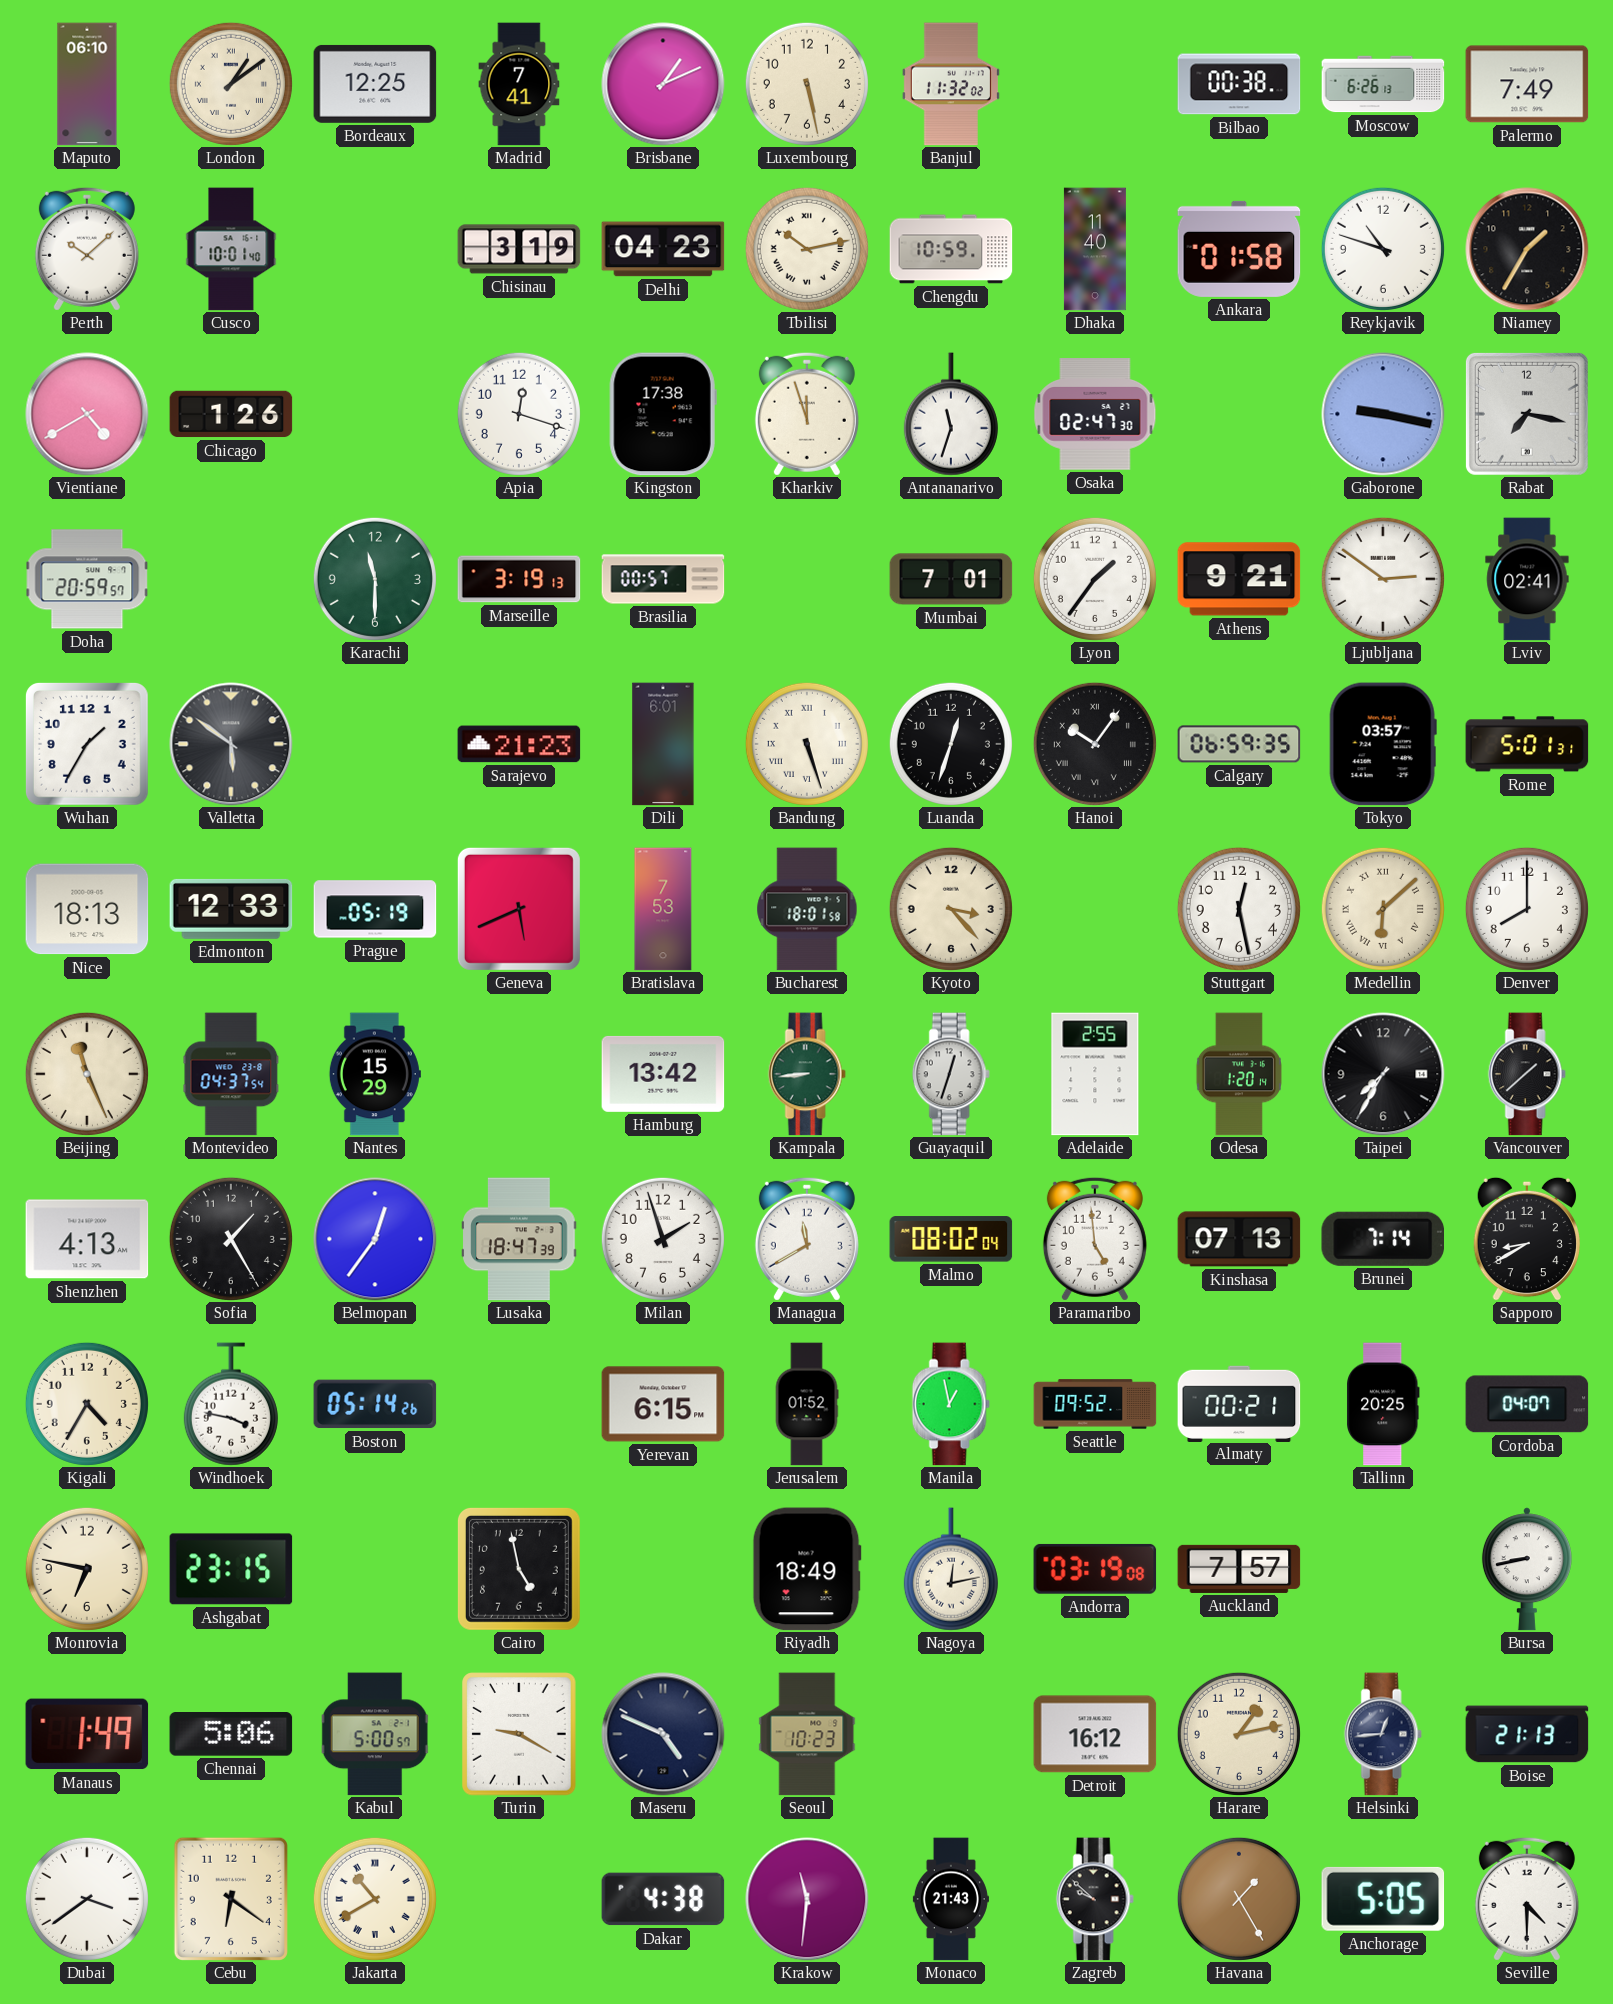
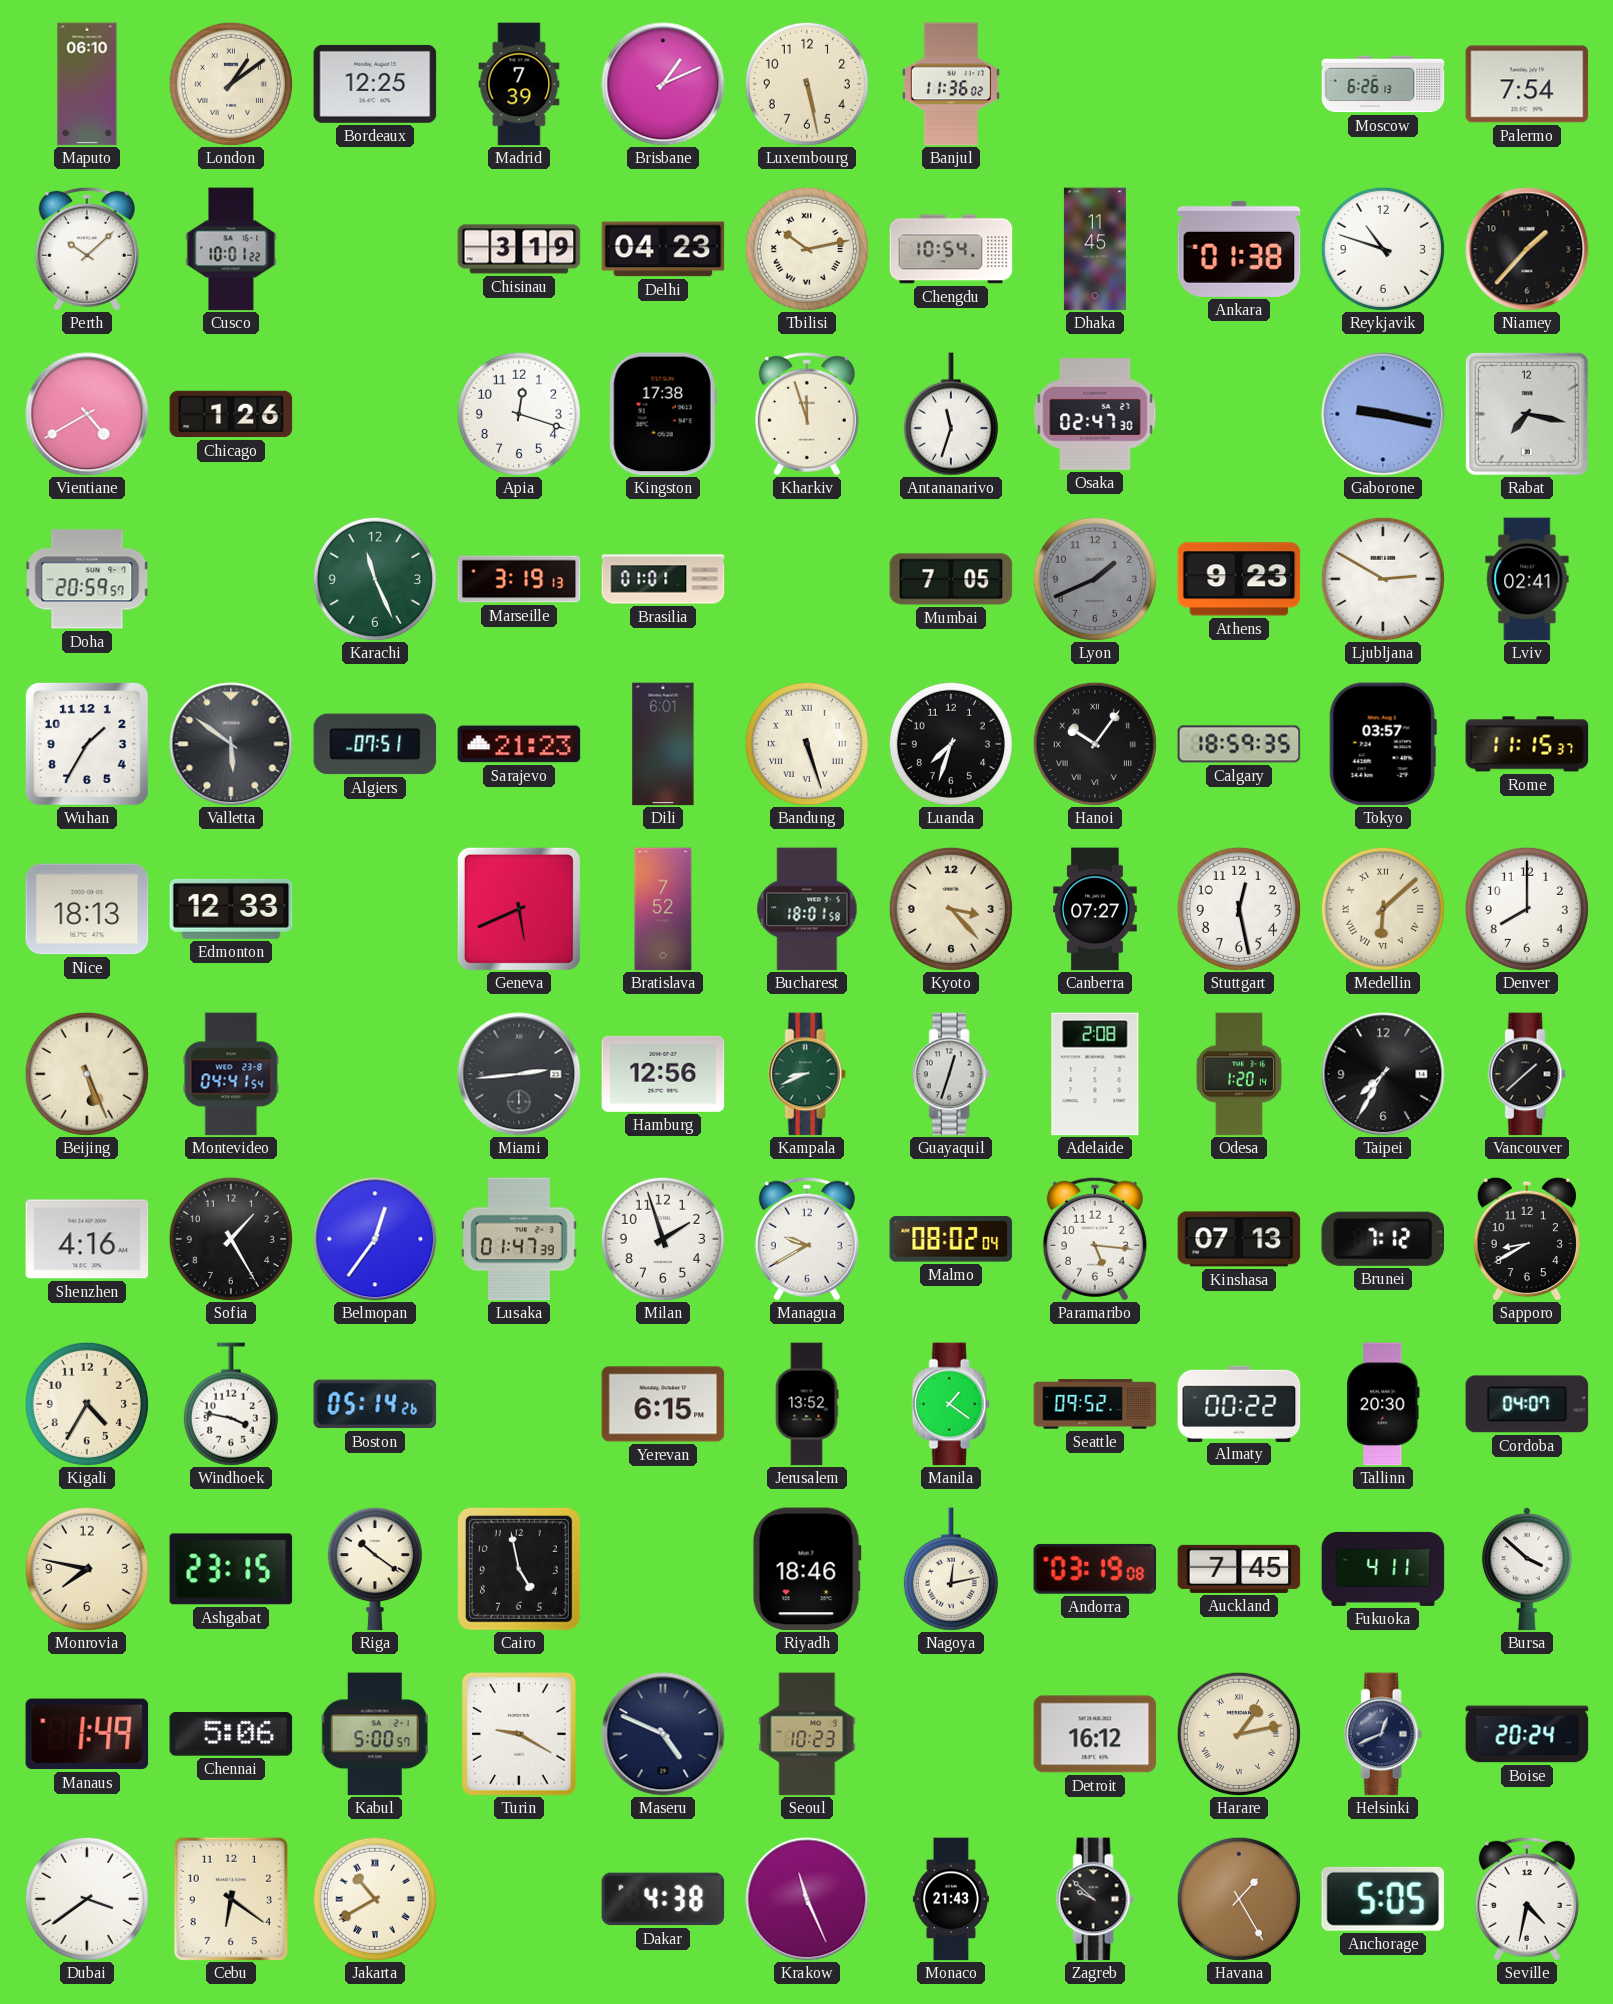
Madrid: 7:41 -> 7:39 (519, 84)
Banjul: 11:32 -> 11:36 (951, 84)
Bilbao: 00:38 -> none (1239, 84)
Palermo: 7:49 -> 7:54 (1527, 84)
Cusco: 10:01:40 -> 10:01:22 (231, 249)
Chengdu: 10:59 -> 10:54 (951, 249)
Dhaka: 11:40 -> 11:45 (1095, 249)
Ankara: 01:58 -> 01:38 (1239, 249)
Niamey: 1:35 -> 1:37 (1527, 249)
Karachi: 11:30 -> 11:26 (375, 579)
Brasilia: 00:57 -> 01:01 (663, 579)
Mumbai: 7:01 -> 7:05 (951, 579)
Lyon: 1:36 -> 1:41 (1095, 579)
Lyon dial: white -> grey (1095, 579)
Athens: 9:21 -> 9:23 (1239, 579)
Ljubljana: 2:51 -> 2:50 (1383, 579)
Algiers: none -> 07:51 (375, 744)
Luanda: 12:33 -> 7:33 (951, 744)
Calgary: 06:59 -> 18:59 (1239, 744)
Rome: 5:01 -> 11:15 (1527, 744)
Prague: 05:19 -> none (375, 909)
Bratislava: 7:53 -> 7:52 (663, 909)
Canberra: none -> 07:27 (1095, 909)
Beijing: 11:26 -> 5:26 (87, 1074)
Montevideo: 04:37 -> 04:41 (231, 1074)
Nantes: 15:29 -> none (375, 1074)
Miami: none -> 2:44 (519, 1074)
Hamburg: 13:42 -> 12:56 (663, 1074)
Kampala: 8:44 -> 8:41 (807, 1074)
Adelaide: 2:55 -> 2:08 (1095, 1074)
Shenzhen: 4:13 -> 4:16 (87, 1239)
Lusaka: 18:47 -> 01:47 (519, 1239)
Managua: 11:40 -> 9:40 (807, 1239)
Paramaribo: 4:59 -> 5:16 (1095, 1239)
Brunei: 7:14 -> 7:12 (1382, 1239)
Jerusalem: 01:52 -> 13:52 (807, 1404)
Manila: 12:58 -> 1:21 (951, 1404)
Almaty: 00:21 -> 00:22 (1239, 1403)
Tallinn: 20:25 -> 20:30 (1383, 1404)
Monrovia: 6:47 -> 7:47 (87, 1569)
Riga: none -> 10:21 (375, 1570)
Riyadh: 18:49 -> 18:46 (807, 1569)
Auckland: 7:57 -> 7:45 (1239, 1569)
Fukuoka: none -> 4:11 (1383, 1569)
Bursa: 8:43 -> 3:52 (1527, 1569)
Harare numerals: Arabic -> Roman (1239, 1734)
Helsinki: 12:44 -> 12:41 (1383, 1734)
Boise: 21:13 -> 20:24 (1527, 1734)
Krakow: 11:31 -> 11:26 (807, 1899)
Seville: 4:30 -> 4:32 (1527, 1899)
